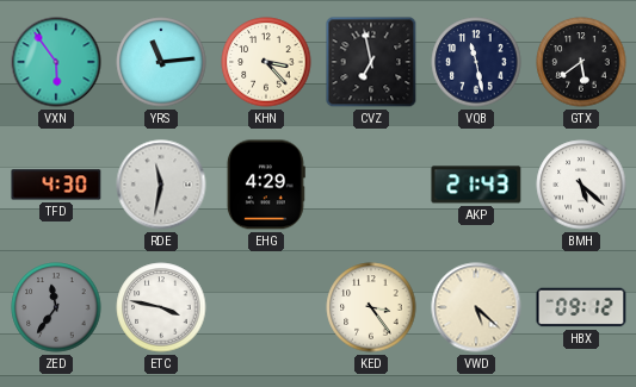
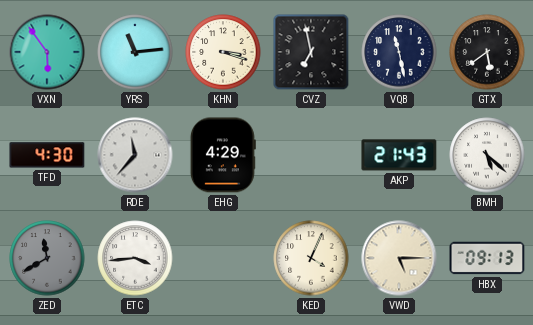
KHN: 3:23 -> 3:18 (223, 52)
RDE: 11:32 -> 11:37 (135, 155)
ZED: 11:36 -> 11:40 (47, 258)
ETC: 3:47 -> 3:44 (135, 258)
KED: 3:24 -> 4:04 (311, 258)
VWD: 5:22 -> 5:15 (399, 258)
HBX: 09:12 -> 09:13 (487, 258)
